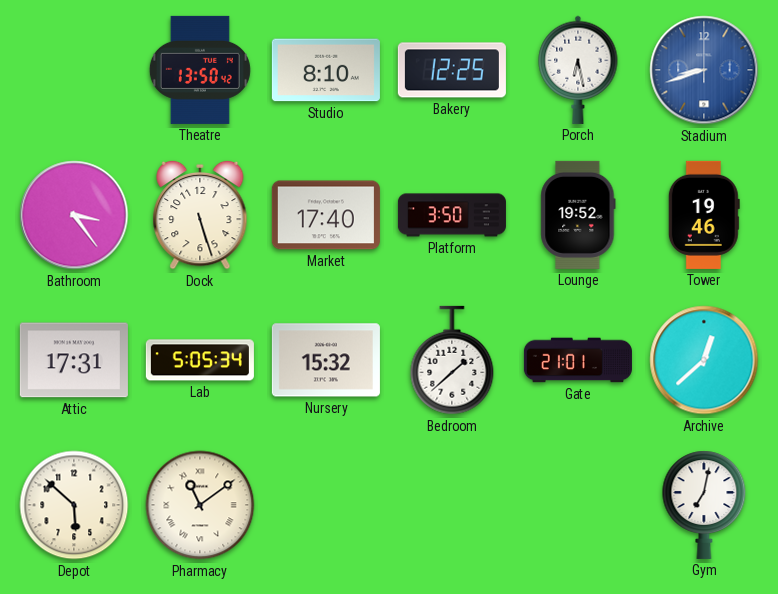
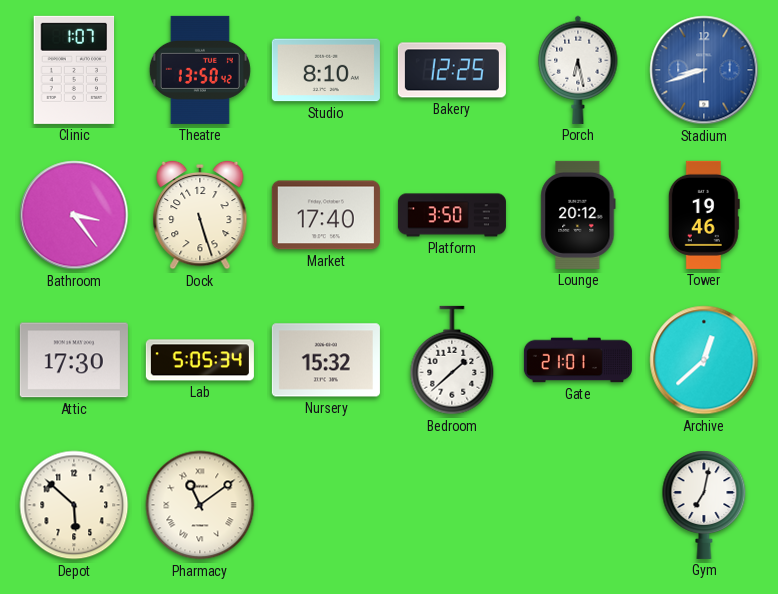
Clinic: none -> 1:07 (74, 70)
Lounge: 19:52 -> 20:12 (578, 215)
Attic: 17:31 -> 17:30 (74, 360)
